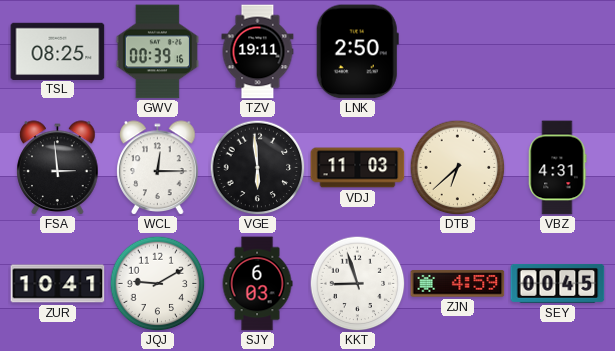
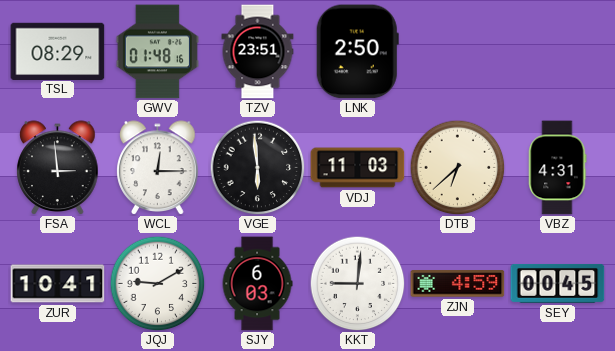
TSL: 08:25 -> 08:29 (58, 51)
GWV: 00:39 -> 01:48 (157, 52)
TZV: 19:11 -> 23:51 (258, 52)
KKT: 8:57 -> 9:01 (357, 283)
